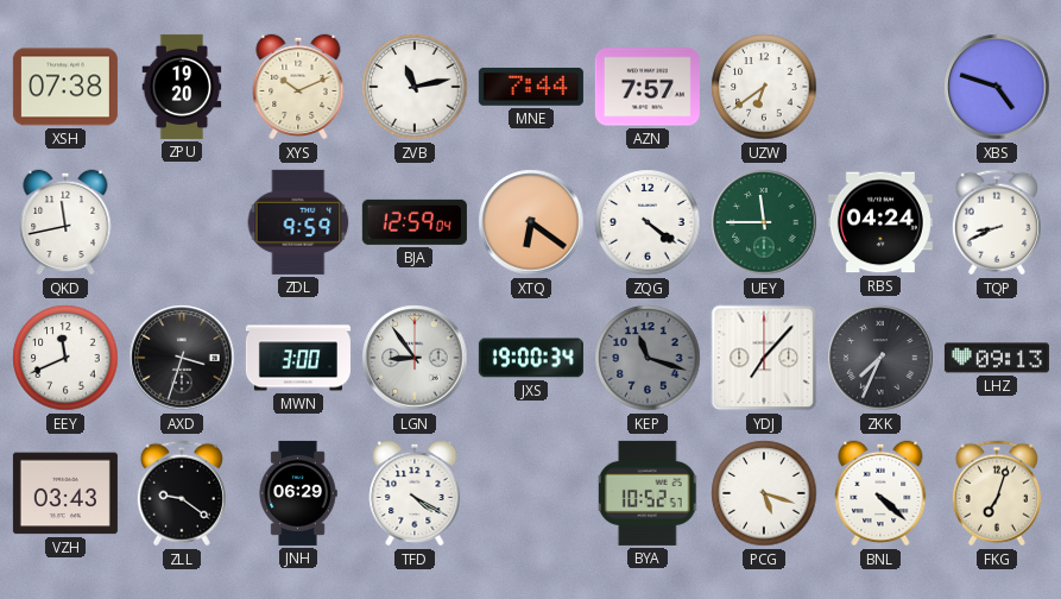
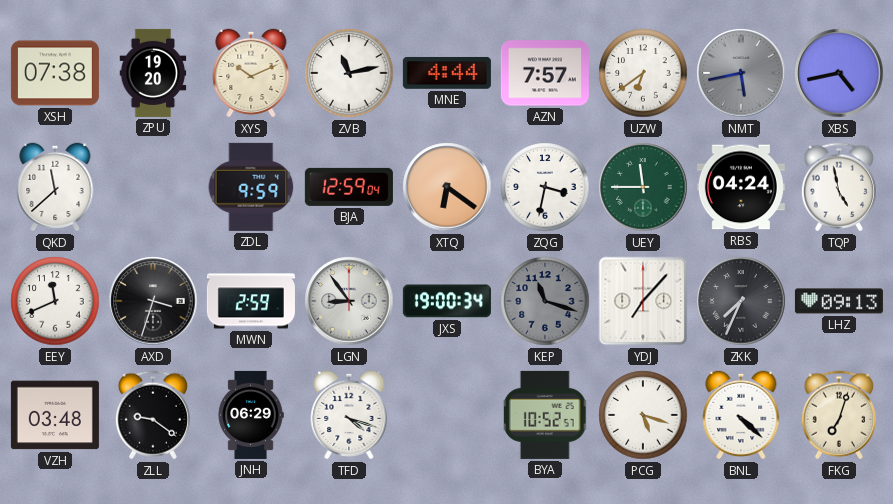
MNE: 7:44 -> 4:44 (447, 73)
NMT: none -> 5:43 (741, 73)
XBS: 4:48 -> 4:43 (839, 73)
QKD: 11:43 -> 11:38 (55, 187)
ZQG: 4:21 -> 3:32 (545, 187)
TQP: 8:41 -> 4:58 (839, 187)
MWN: 3:00 -> 2:59 (251, 301)
VZH: 03:43 -> 03:48 (55, 415)
TFD: 4:20 -> 4:18 (349, 415)
